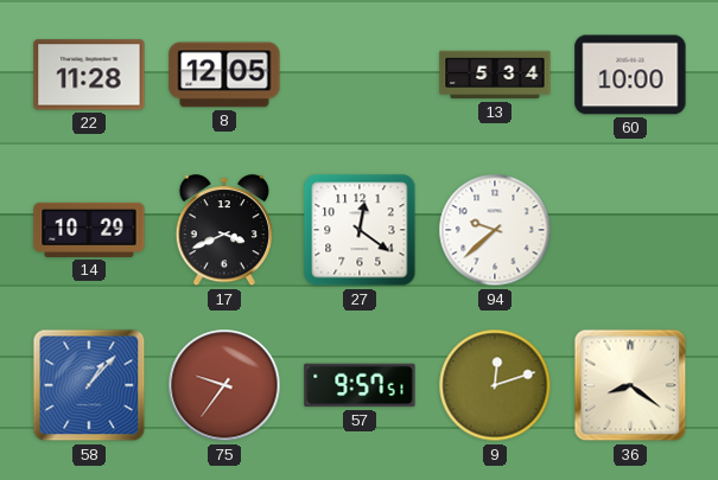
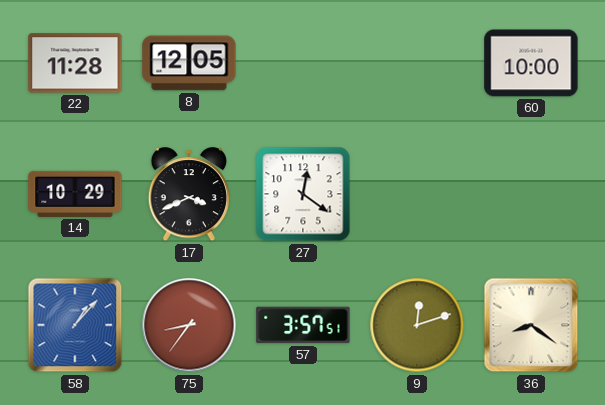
13: 5:34 -> none (495, 75)
94: 9:38 -> none (495, 230)
75: 9:36 -> 8:36 (189, 325)
57: 9:57 -> 3:57 (303, 325)
